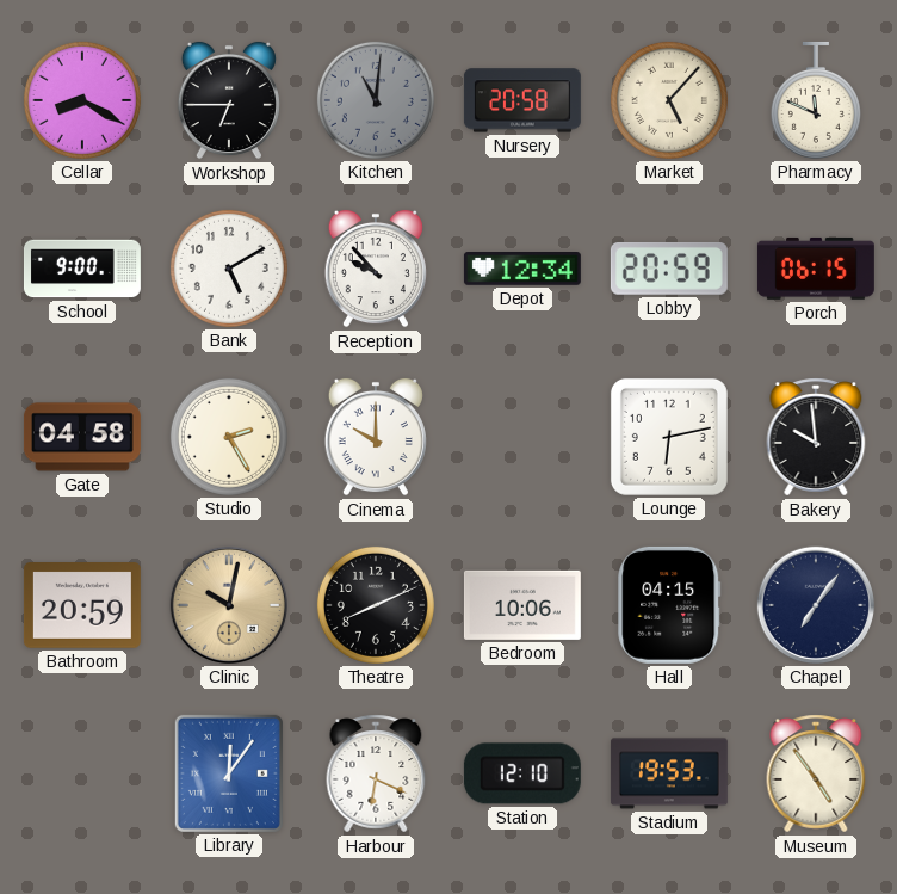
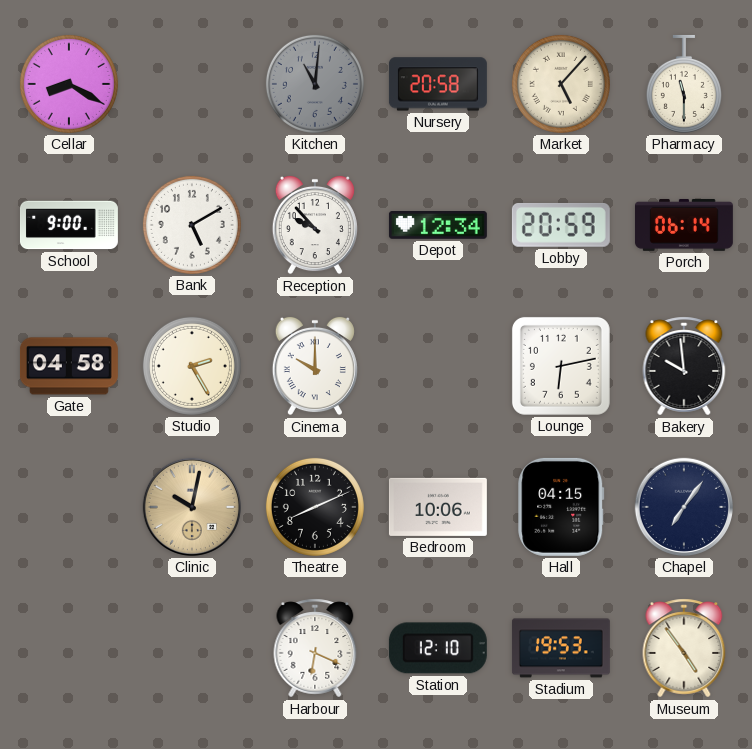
Workshop: 6:45 -> none (229, 100)
Pharmacy: 11:49 -> 11:30 (684, 84)
Porch: 06:15 -> 06:14 (684, 225)
Bathroom: 20:59 -> none (82, 605)
Library: 12:06 -> none (229, 773)
